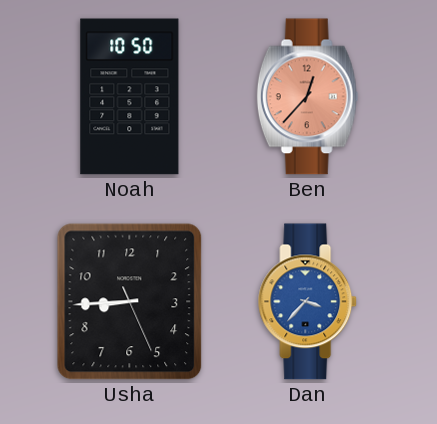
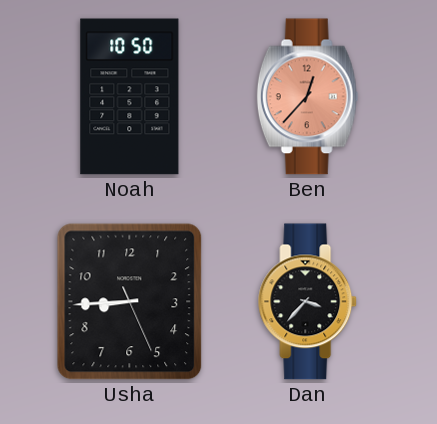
Dan dial: blue -> black (308, 302)
